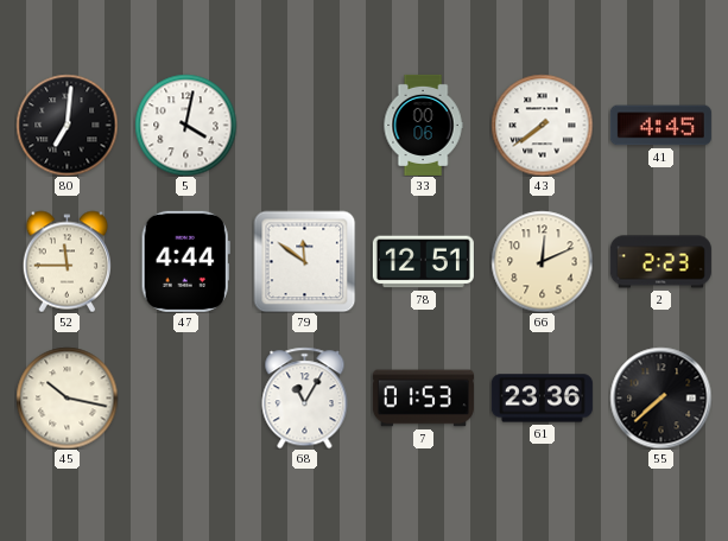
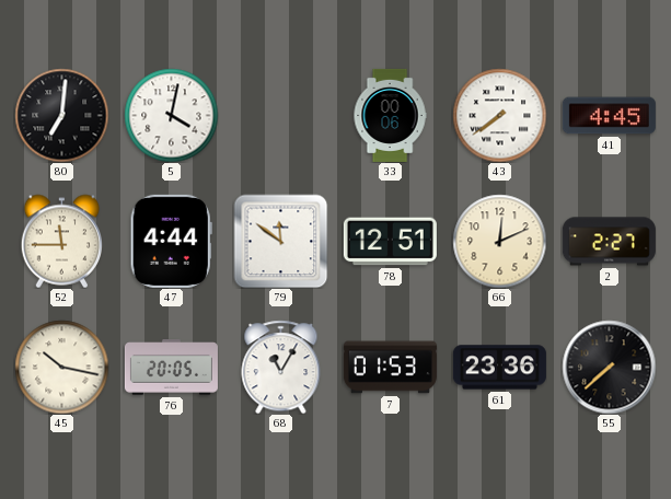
2: 2:23 -> 2:27 (609, 242)
76: none -> 20:05 (171, 368)
